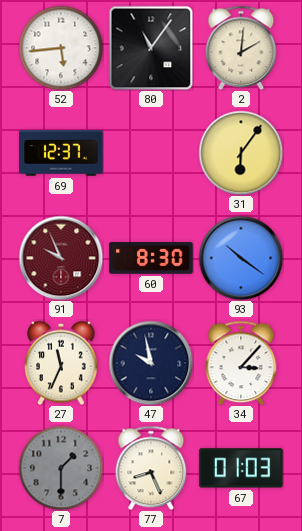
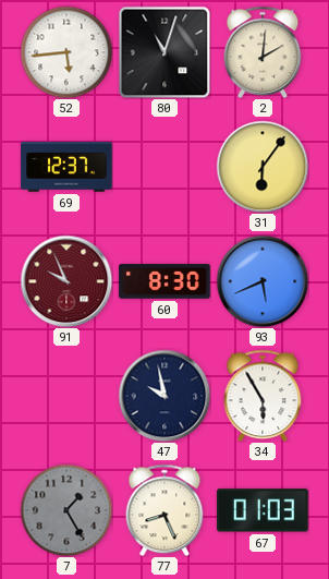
80: 11:06 -> 11:03 (164, 52)
93: 10:21 -> 5:41 (263, 281)
27: 11:34 -> none (61, 363)
34: 3:07 -> 5:55 (263, 396)
7: 1:30 -> 1:25 (66, 510)
